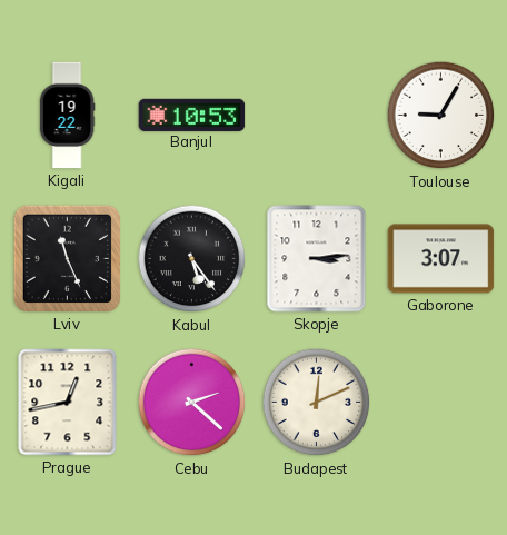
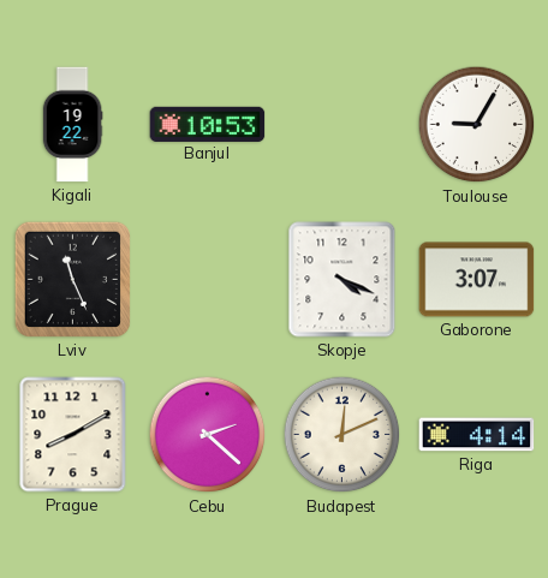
Kabul: 5:24 -> none (192, 259)
Skopje: 3:14 -> 4:19 (342, 280)
Prague: 12:43 -> 8:10 (73, 435)
Riga: none -> 4:14 (477, 435)
